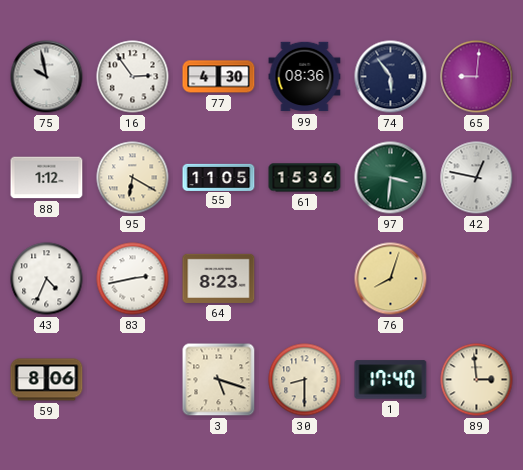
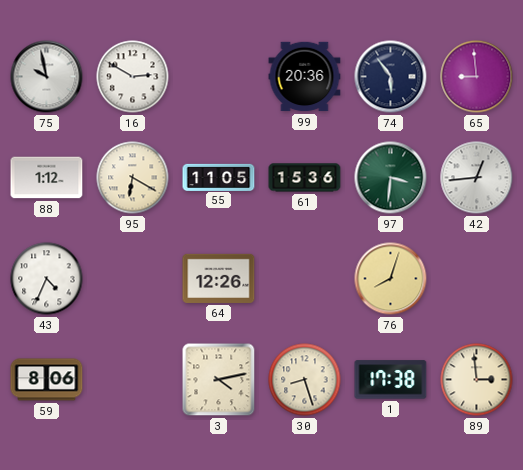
16: 2:54 -> 2:50 (133, 77)
77: 4:30 -> none (219, 77)
99: 08:36 -> 20:36 (305, 77)
65: 9:01 -> 8:59 (477, 77)
42: 12:47 -> 12:44 (477, 178)
83: 2:43 -> none (133, 279)
64: 8:23 -> 12:26 (219, 278)
3: 5:18 -> 4:13 (219, 380)
30: 8:30 -> 8:27 (305, 380)
1: 17:40 -> 17:38 (391, 380)
